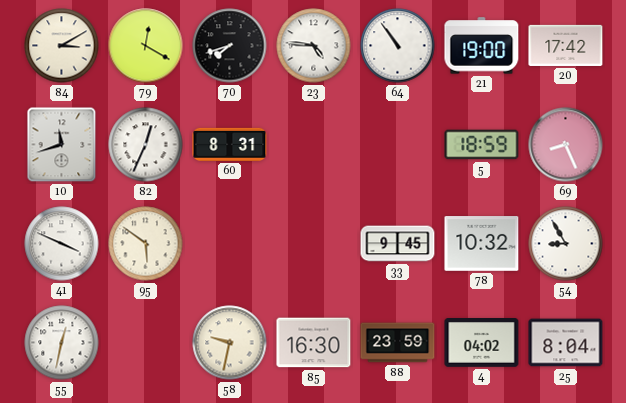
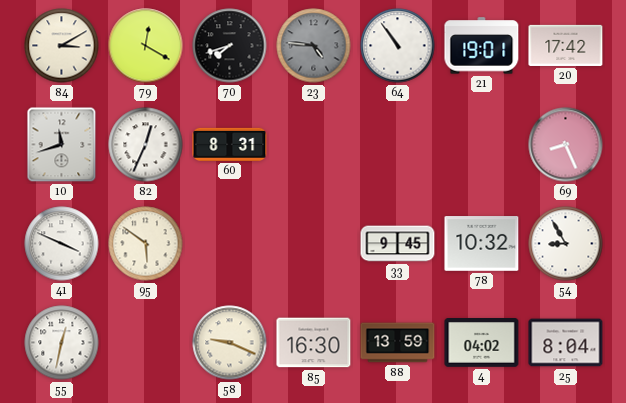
23 dial: white -> grey (314, 46)
21: 19:00 -> 19:01 (482, 46)
5: 18:59 -> none (482, 145)
58: 9:32 -> 9:19 (230, 343)
88: 23:59 -> 13:59 (398, 343)
